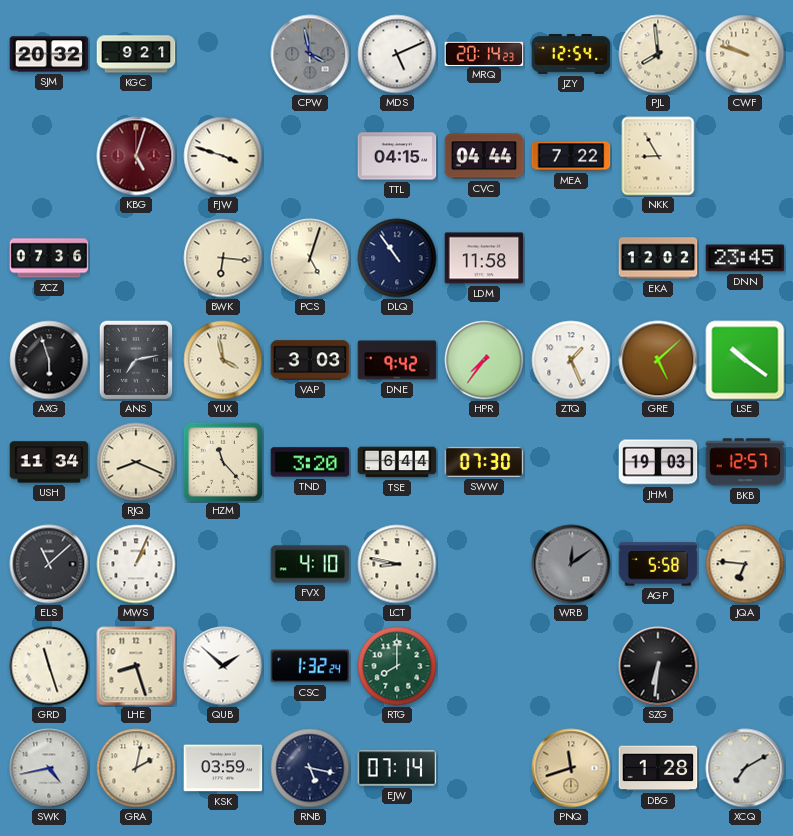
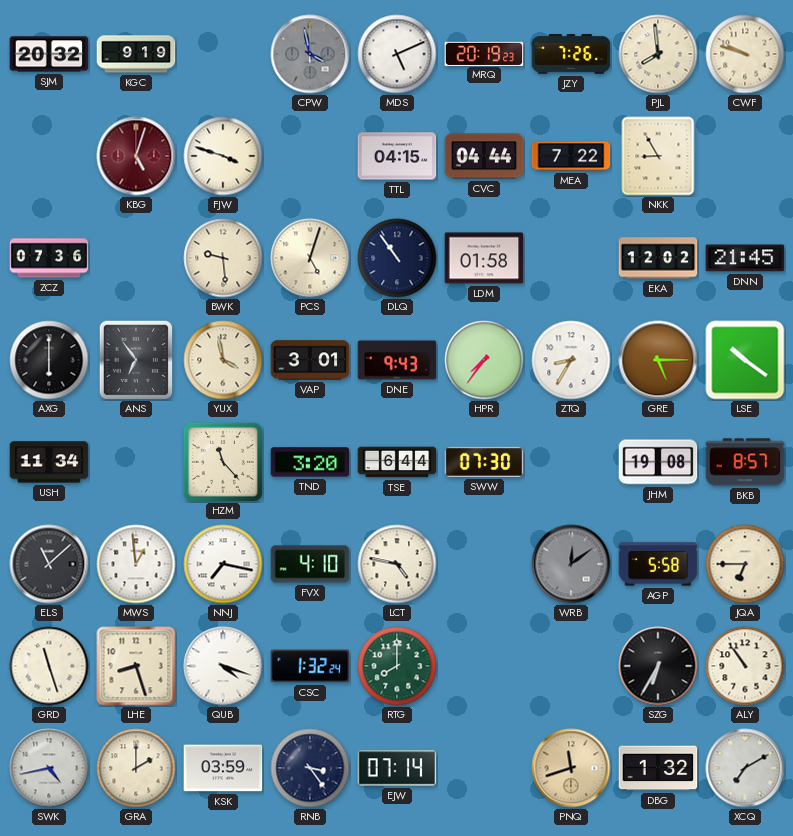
KGC: 9:21 -> 9:19 (136, 54)
MRQ: 20:14 -> 20:19 (484, 53)
JZY: 12:54 -> 7:26 (571, 55)
BWK: 6:16 -> 9:29 (223, 258)
LDM: 11:58 -> 01:58 (484, 258)
DNN: 23:45 -> 21:45 (745, 258)
AXG: 5:57 -> 6:00 (49, 360)
ANS: 7:13 -> 6:54 (136, 360)
VAP: 3:03 -> 3:01 (310, 360)
DNE: 9:42 -> 9:43 (397, 360)
ZTQ: 1:26 -> 8:35 (571, 360)
GRE: 5:08 -> 5:15 (658, 360)
RJQ: 8:19 -> none (136, 462)
JHM: 19:03 -> 19:08 (658, 462)
BKB: 12:57 -> 8:57 (745, 462)
MWS: 1:04 -> 12:59 (136, 564)
NNJ: none -> 7:17 (223, 564)
LCT: 8:47 -> 4:47 (397, 564)
JQA: 6:46 -> 6:45 (745, 564)
QUB: 1:52 -> 4:18 (223, 666)
SZG: 6:31 -> 6:35 (658, 666)
ALY: none -> 10:54 (745, 666)
GRA: 2:02 -> 2:00 (136, 768)
RNB: 5:17 -> 3:24 (310, 768)
DBG: 1:28 -> 1:32 (658, 768)
